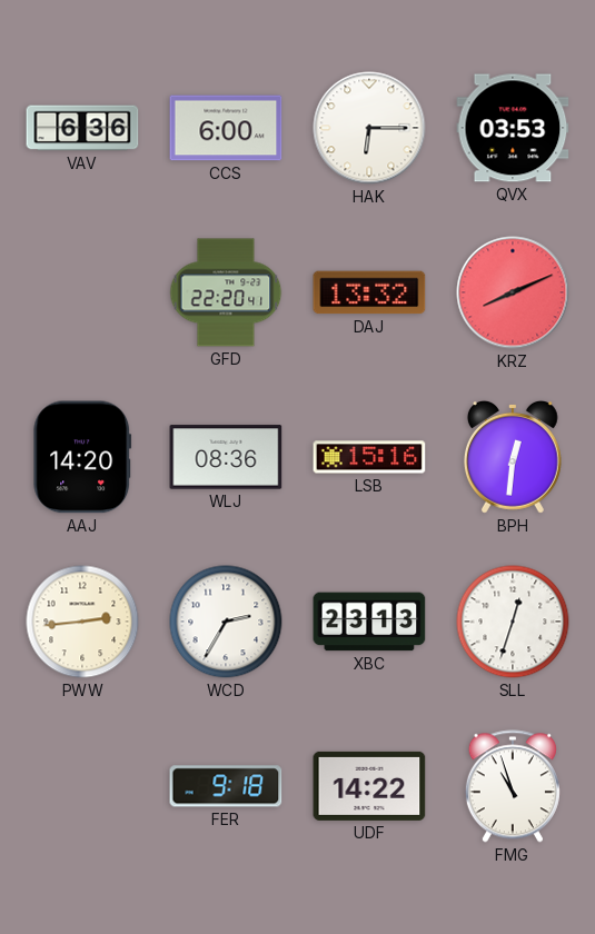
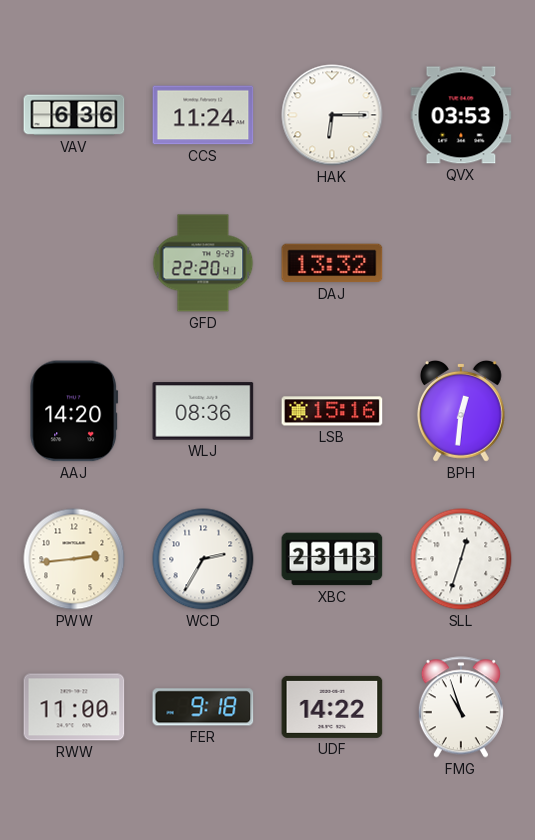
CCS: 6:00 -> 11:24 (203, 115)
KRZ: 8:11 -> none (513, 292)
RWW: none -> 11:00 (74, 707)
